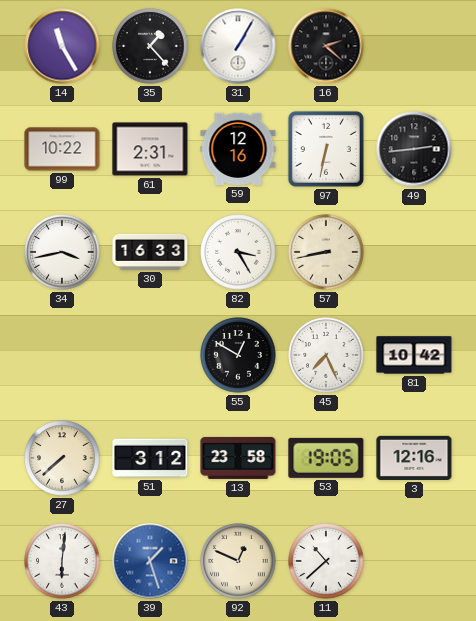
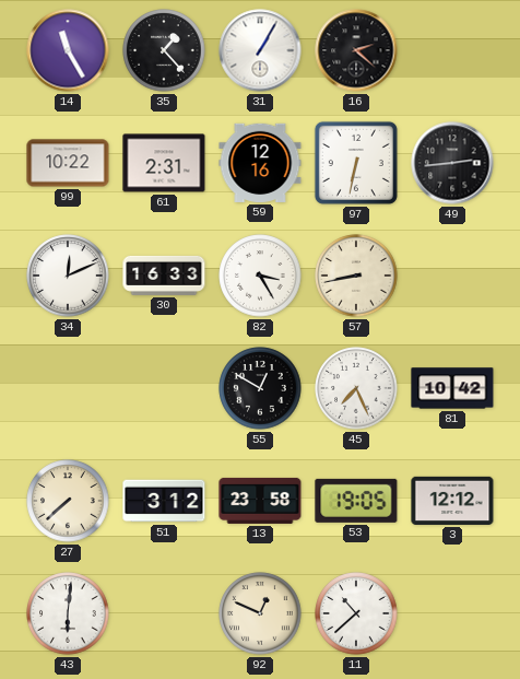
34: 3:43 -> 12:11 (68, 276)
3: 12:16 -> 12:12 (452, 501)
39: 1:27 -> none (150, 561)
